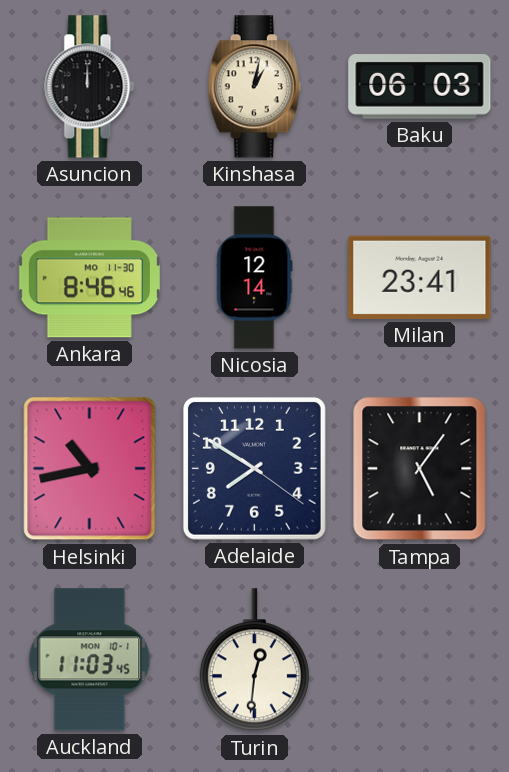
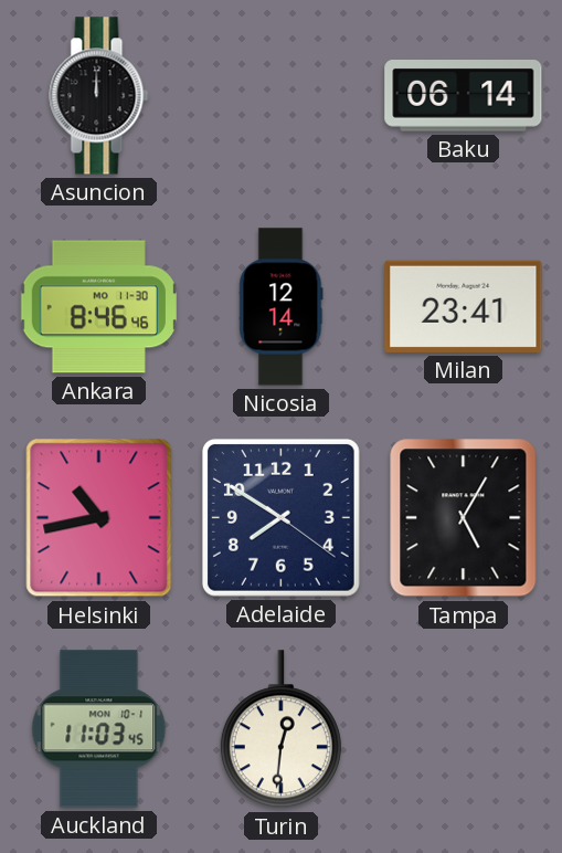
Kinshasa: 1:02 -> none (254, 87)
Baku: 06:03 -> 06:14 (464, 96)
Tampa: 5:06 -> 5:05 (464, 518)
